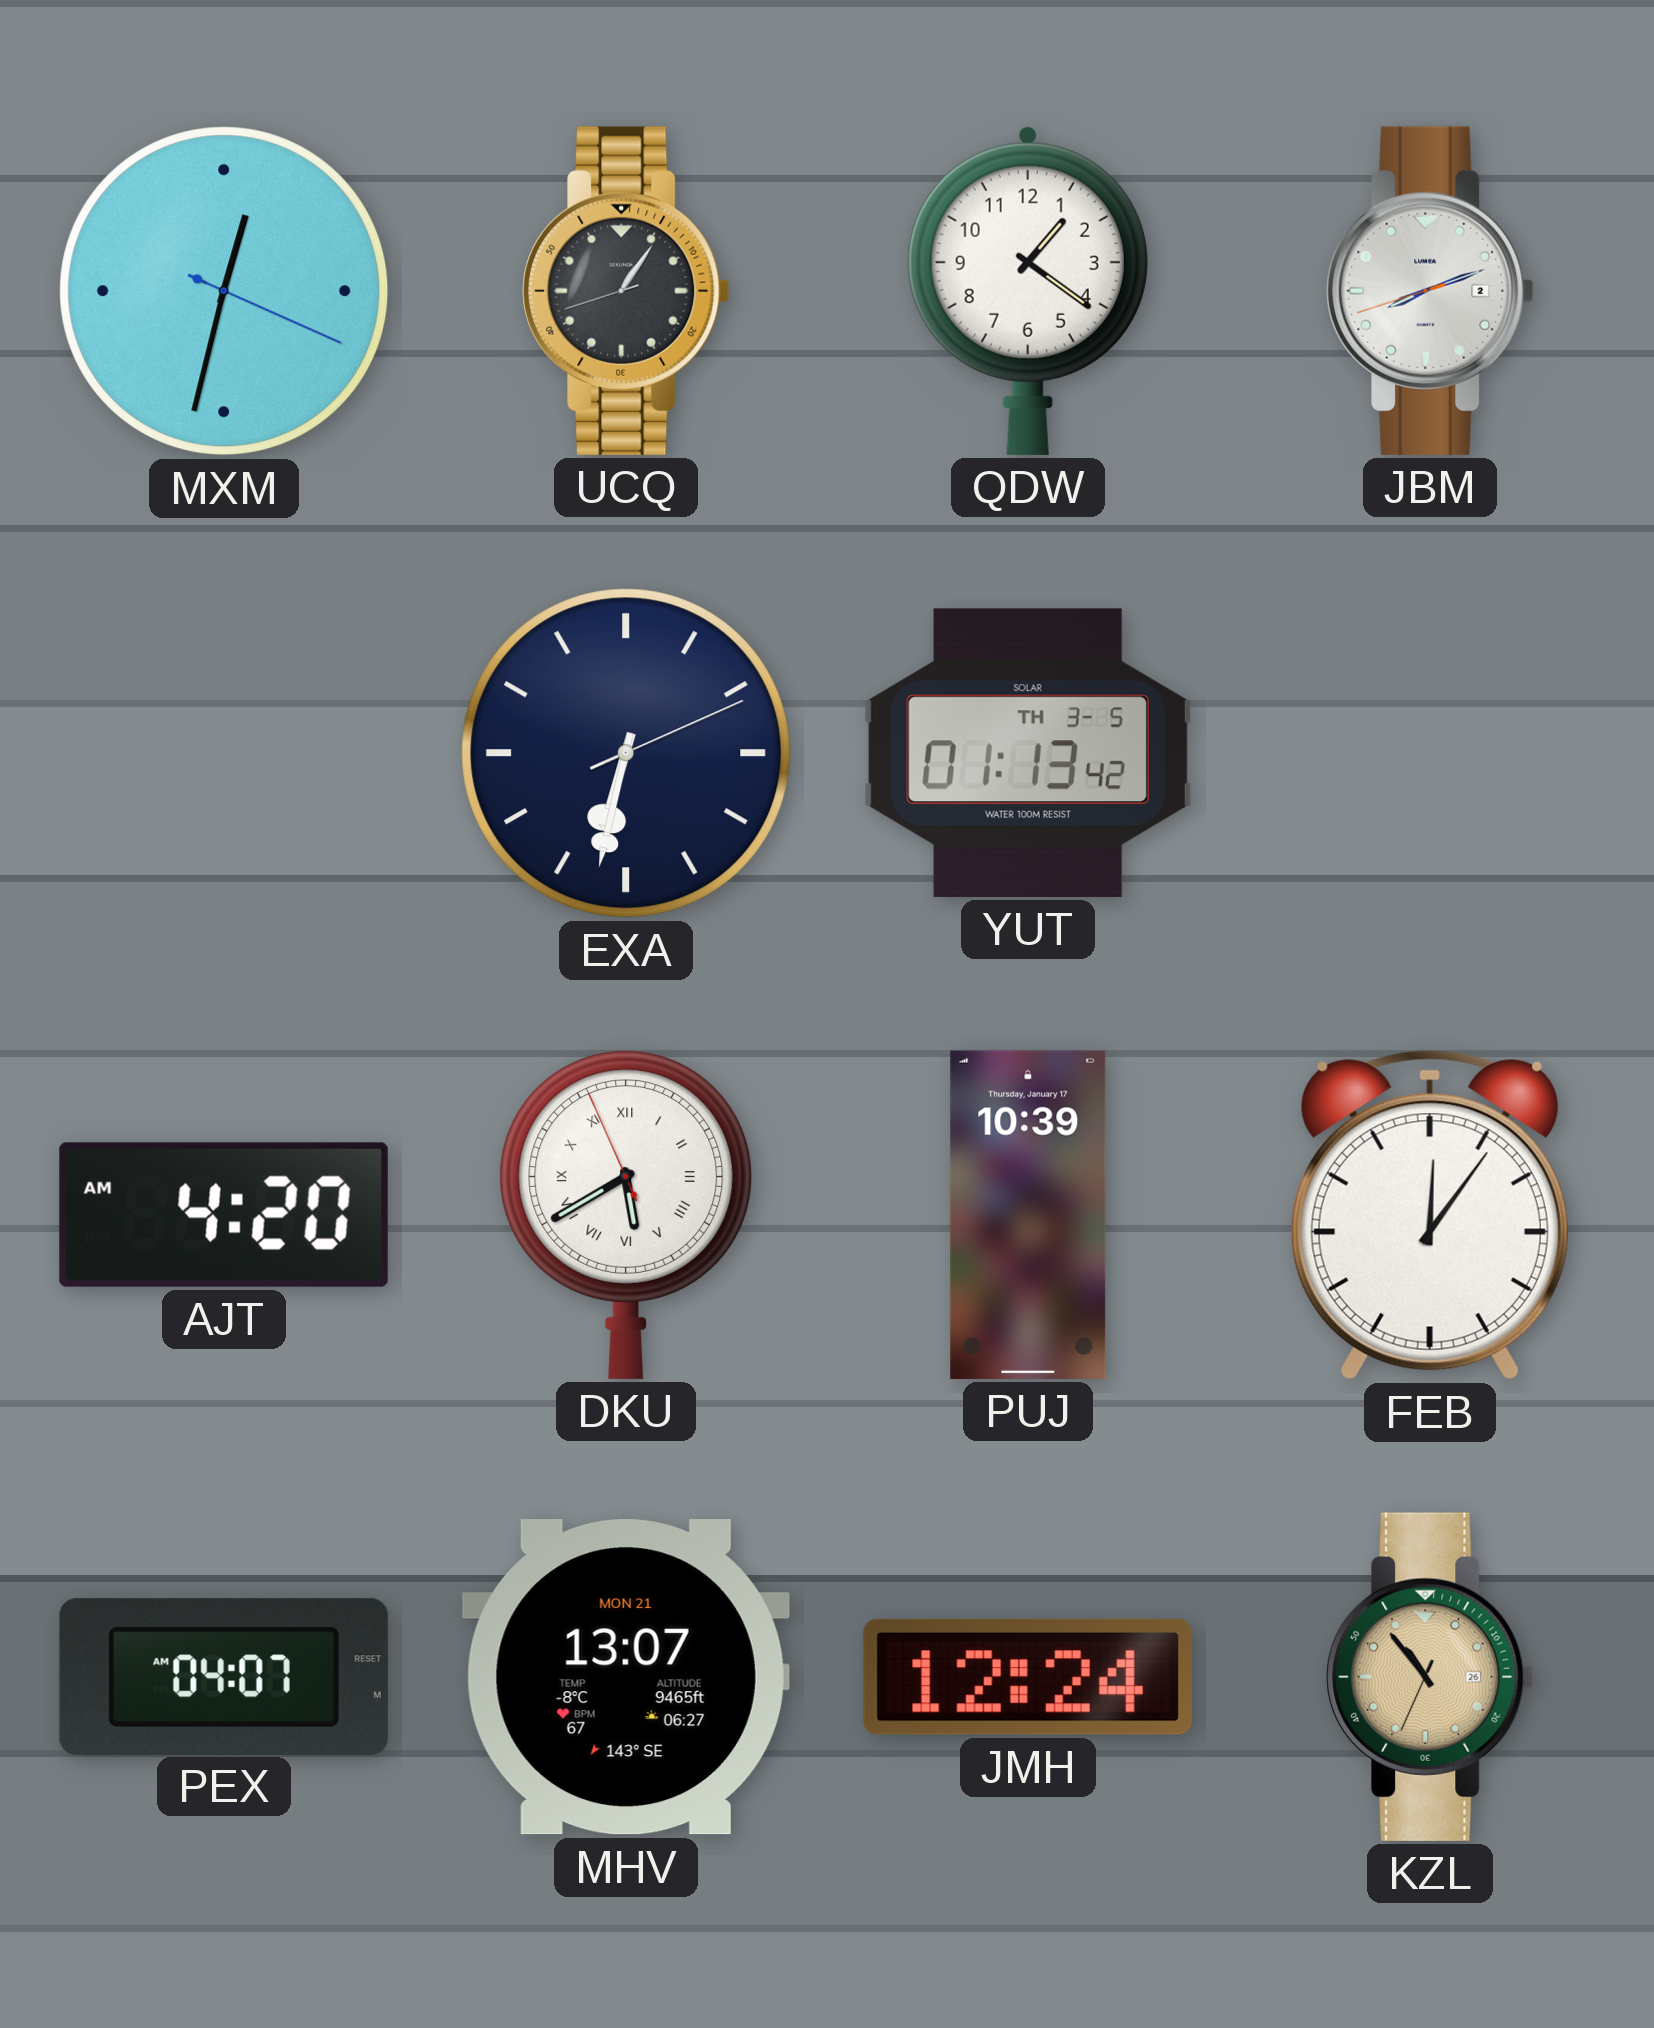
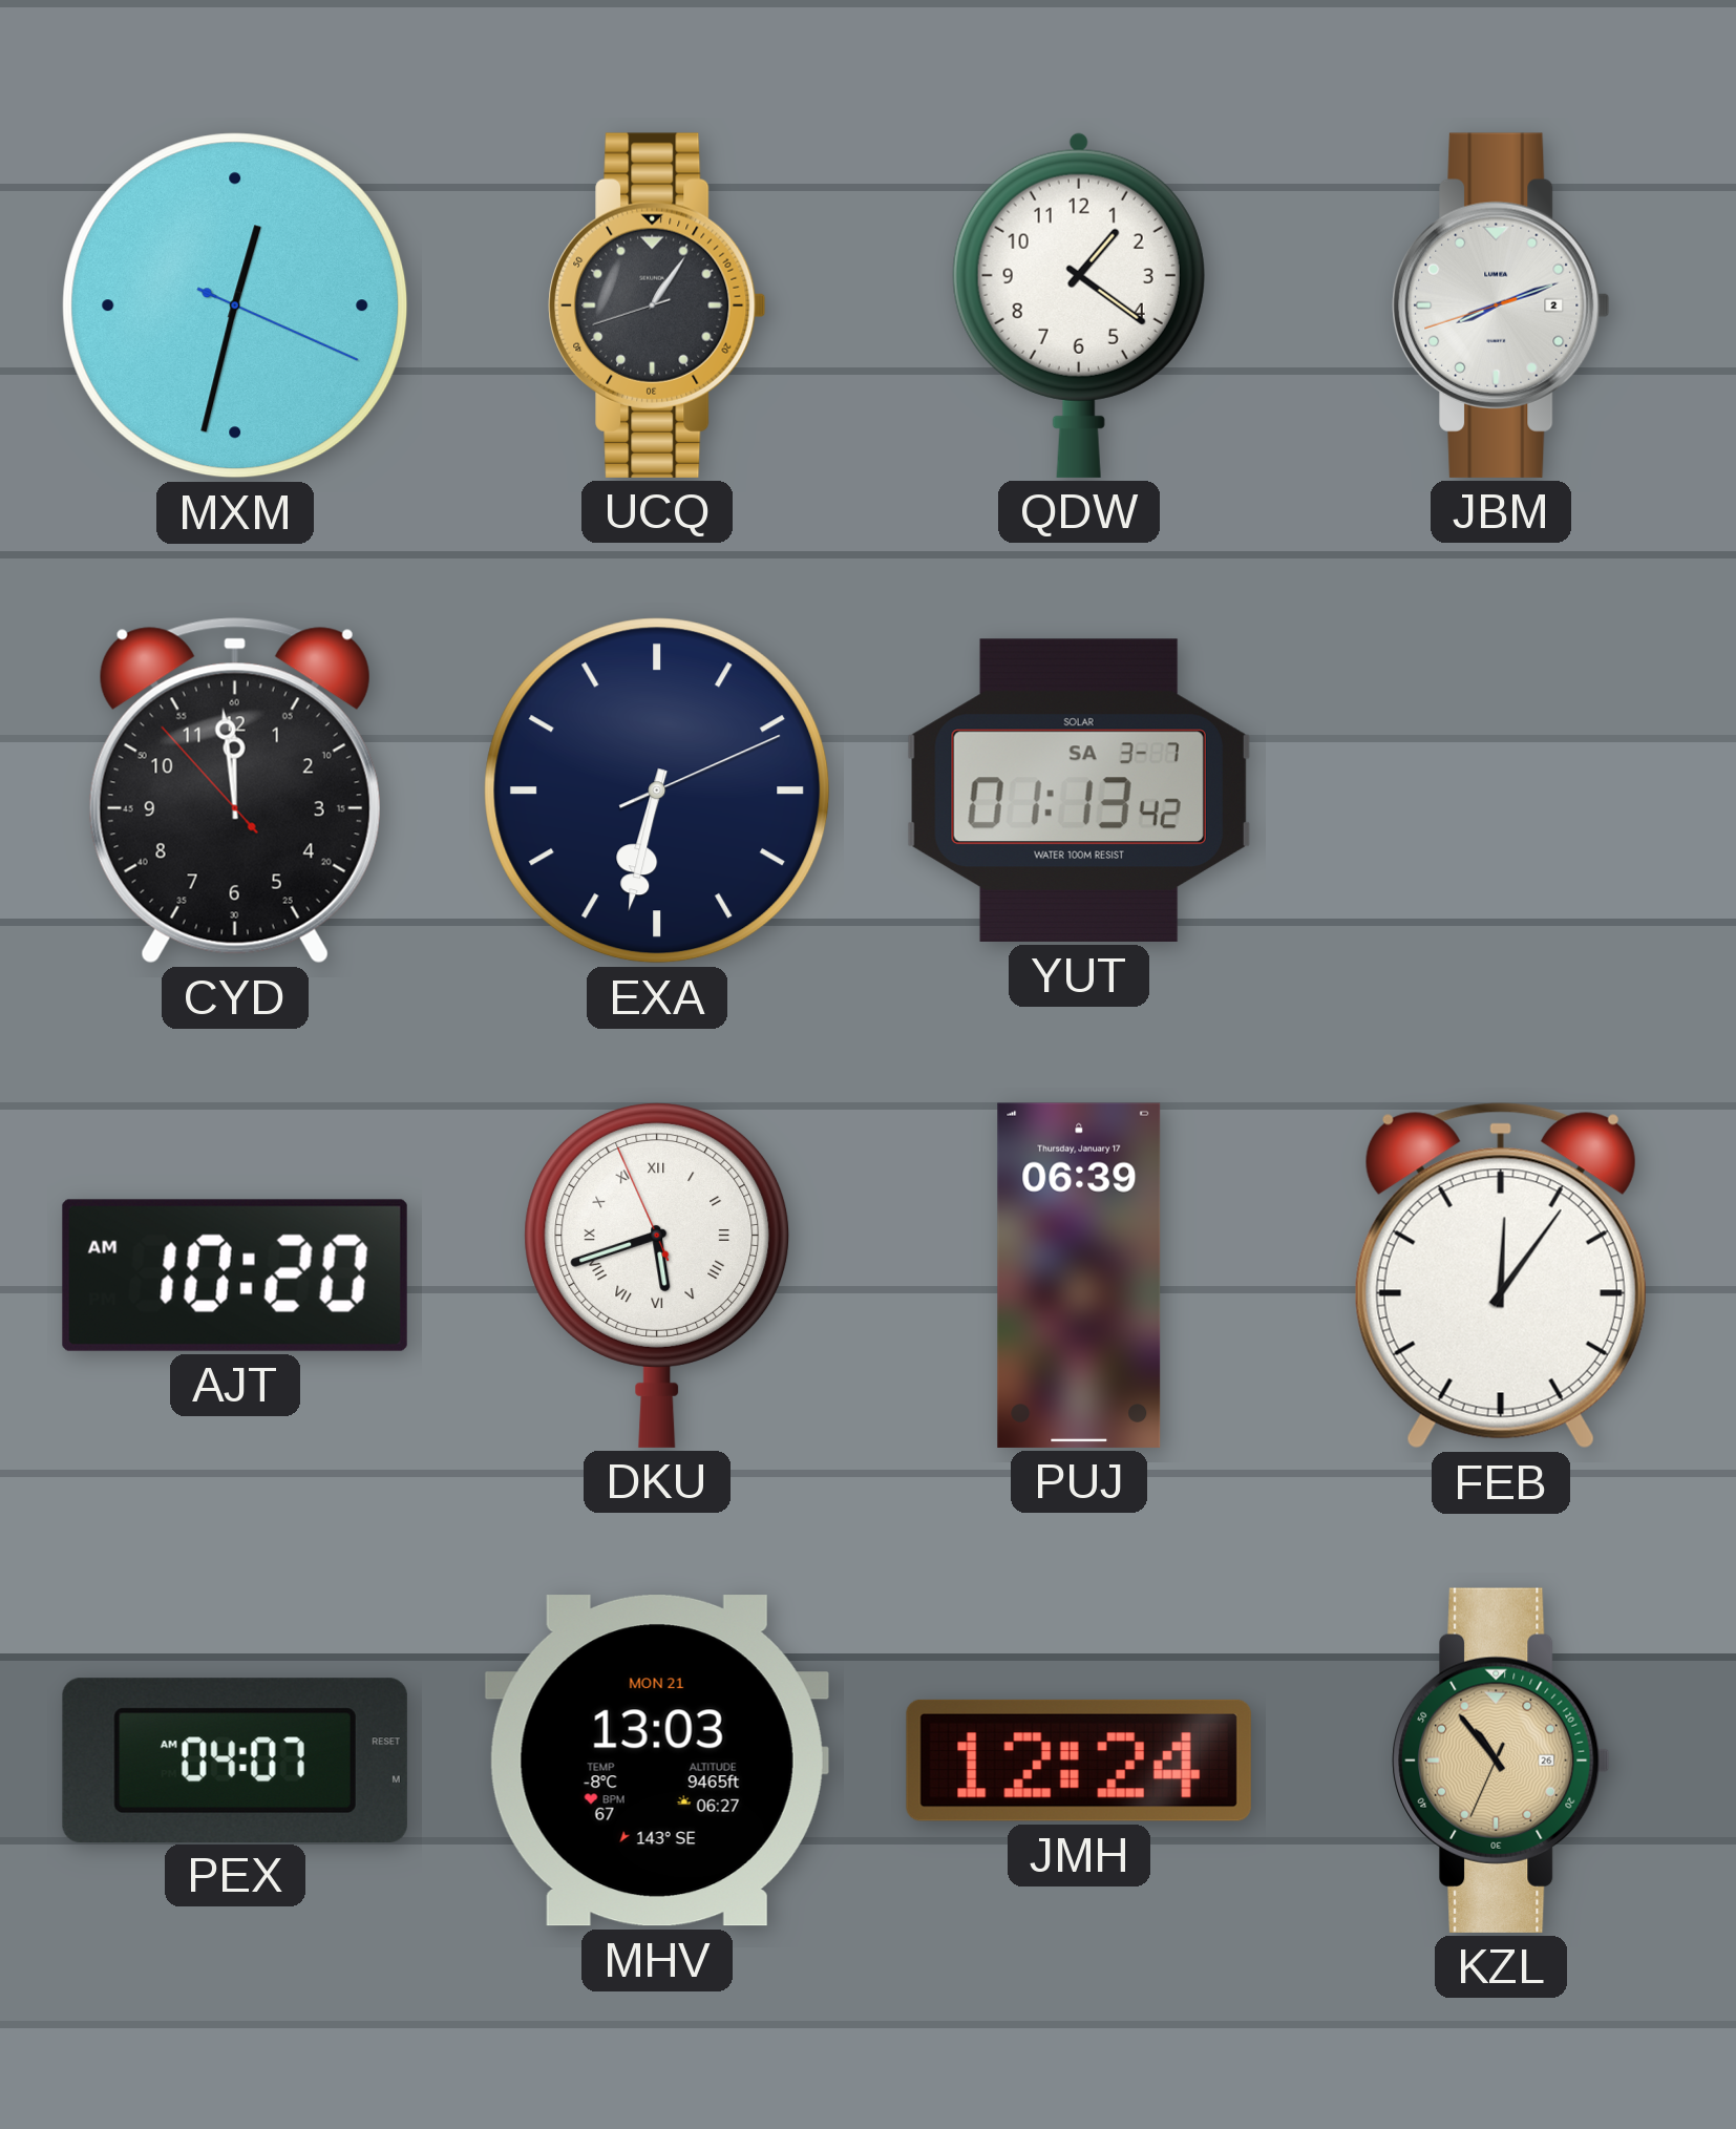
CYD: none -> 11:58 (235, 791)
YUT date: TH 3-5 -> SA 3-7 (1079, 791)
AJT: 4:20 -> 10:20 (235, 1276)
DKU: 5:39 -> 5:41 (657, 1276)
PUJ: 10:39 -> 06:39 (1079, 1276)
MHV: 13:07 -> 13:03 (657, 1761)
